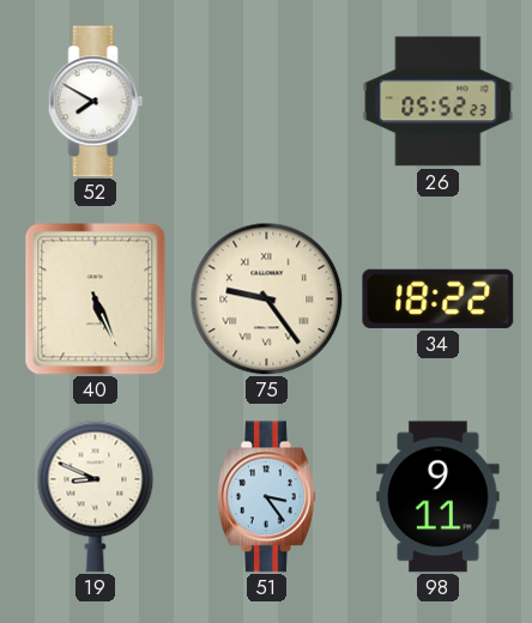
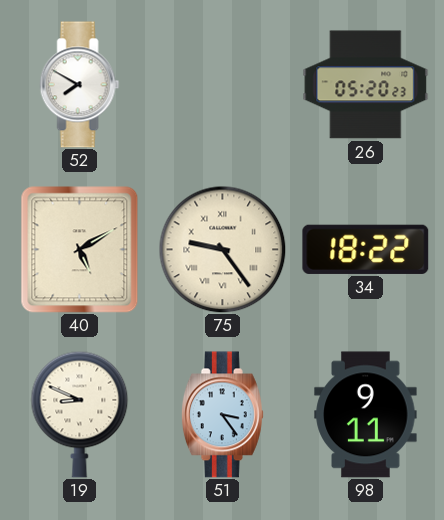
26: 05:52 -> 05:20 (366, 85)
40: 5:26 -> 5:10 (80, 250)
